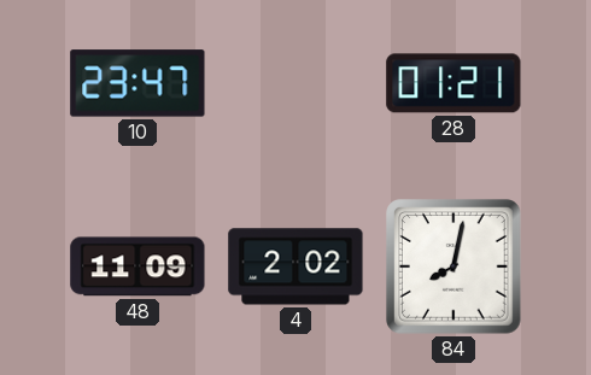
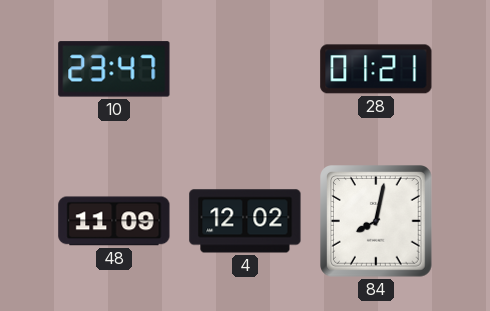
4: 2:02 -> 12:02 (245, 221)
